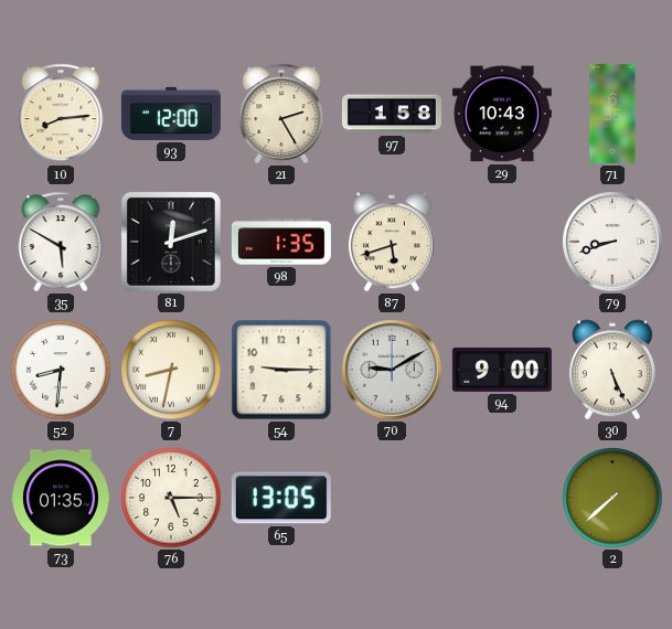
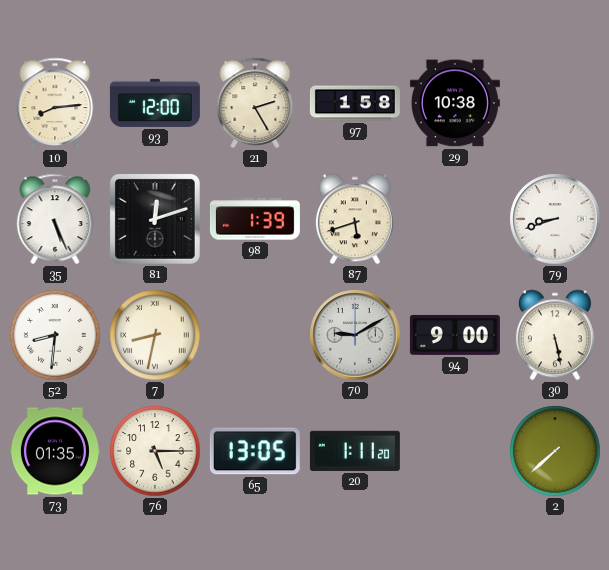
29: 10:43 -> 10:38 (455, 103)
71: 6:35 -> none (612, 114)
35: 5:50 -> 5:26 (55, 219)
98: 1:35 -> 1:39 (255, 219)
54: 9:15 -> none (281, 370)
30: 5:26 -> 5:28 (555, 335)
20: none -> 1:11 (355, 451)
